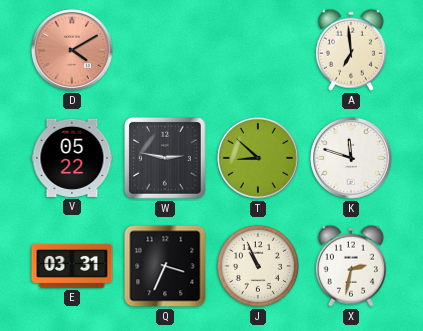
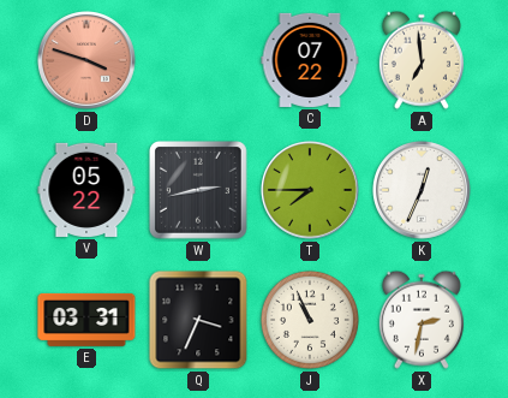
D: 4:10 -> 3:48 (88, 61)
C: none -> 07:22 (310, 60)
W: 2:47 -> 2:43 (199, 191)
T: 8:52 -> 7:45 (311, 191)
K: 11:48 -> 12:34 (423, 191)
